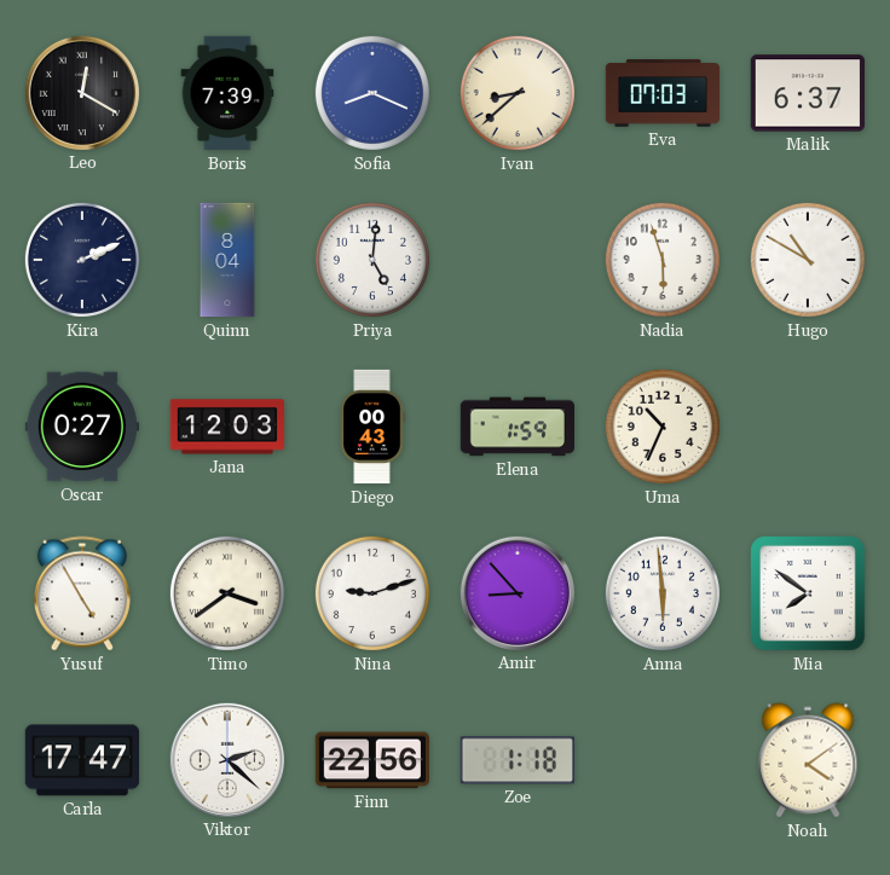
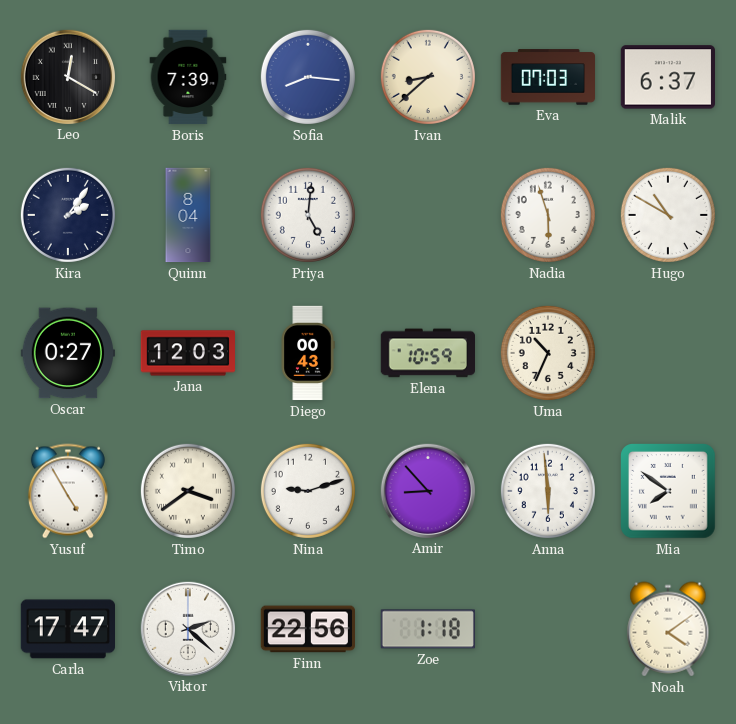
Sofia: 8:19 -> 8:16 (308, 77)
Kira: 2:11 -> 2:06 (68, 215)
Elena: 1:59 -> 10:59 (427, 353)
